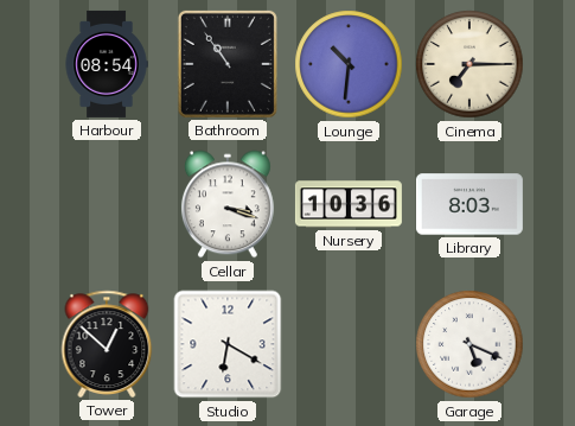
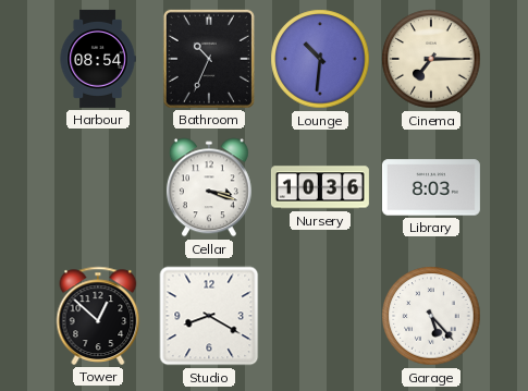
Bathroom: 10:54 -> 10:34 (209, 59)
Studio: 6:20 -> 8:20 (209, 316)
Garage: 5:19 -> 5:23 (431, 316)
